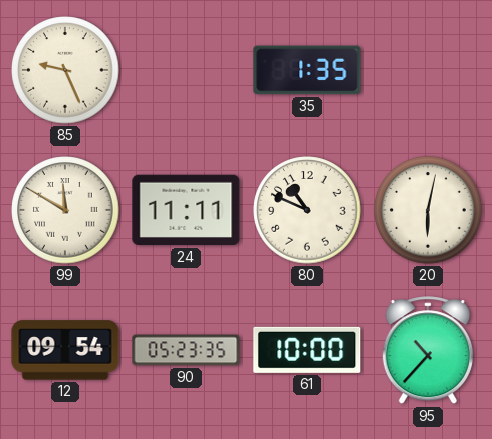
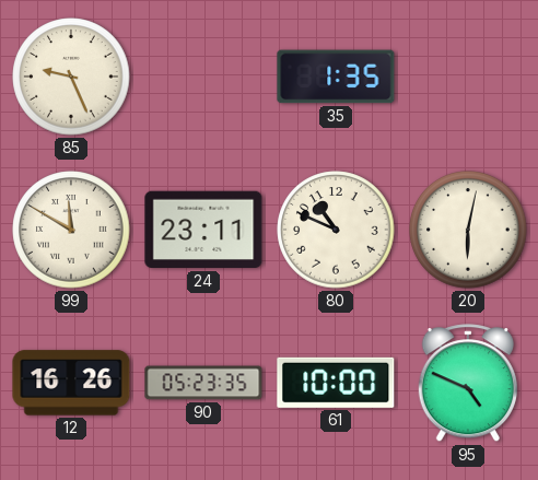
24: 11:11 -> 23:11 (203, 230)
12: 09:54 -> 16:26 (71, 383)
95: 10:37 -> 4:49 (468, 384)
